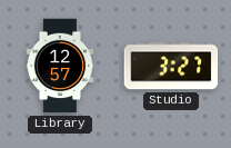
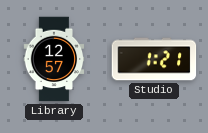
Studio: 3:27 -> 1:21 (154, 59)
